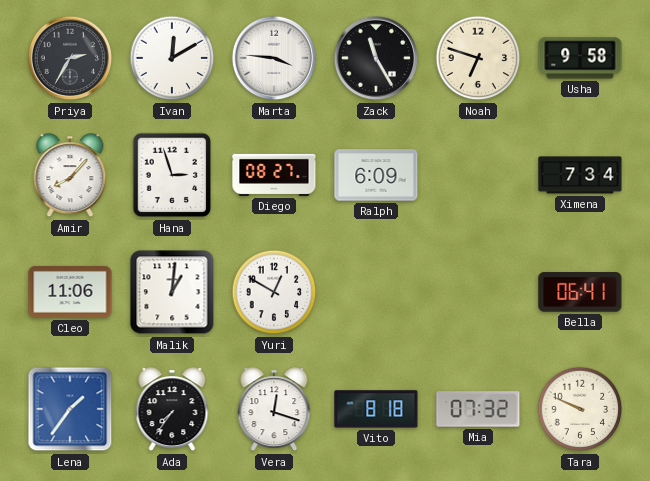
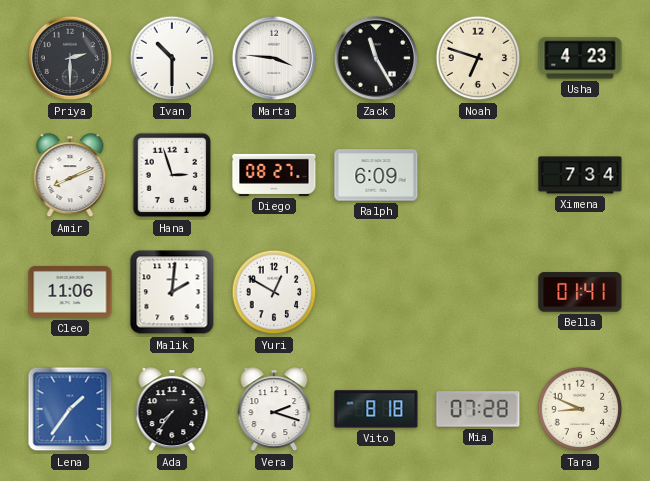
Priya: 2:35 -> 2:30 (70, 58)
Ivan: 12:10 -> 10:30 (172, 58)
Usha: 9:58 -> 4:23 (580, 58)
Amir: 8:07 -> 8:11 (70, 176)
Malik: 1:01 -> 2:01 (172, 292)
Bella: 06:41 -> 01:41 (580, 292)
Vera: 12:18 -> 2:18 (274, 410)
Mia: 07:32 -> 07:28 (478, 409)
Tara: 9:49 -> 8:49 (580, 409)
